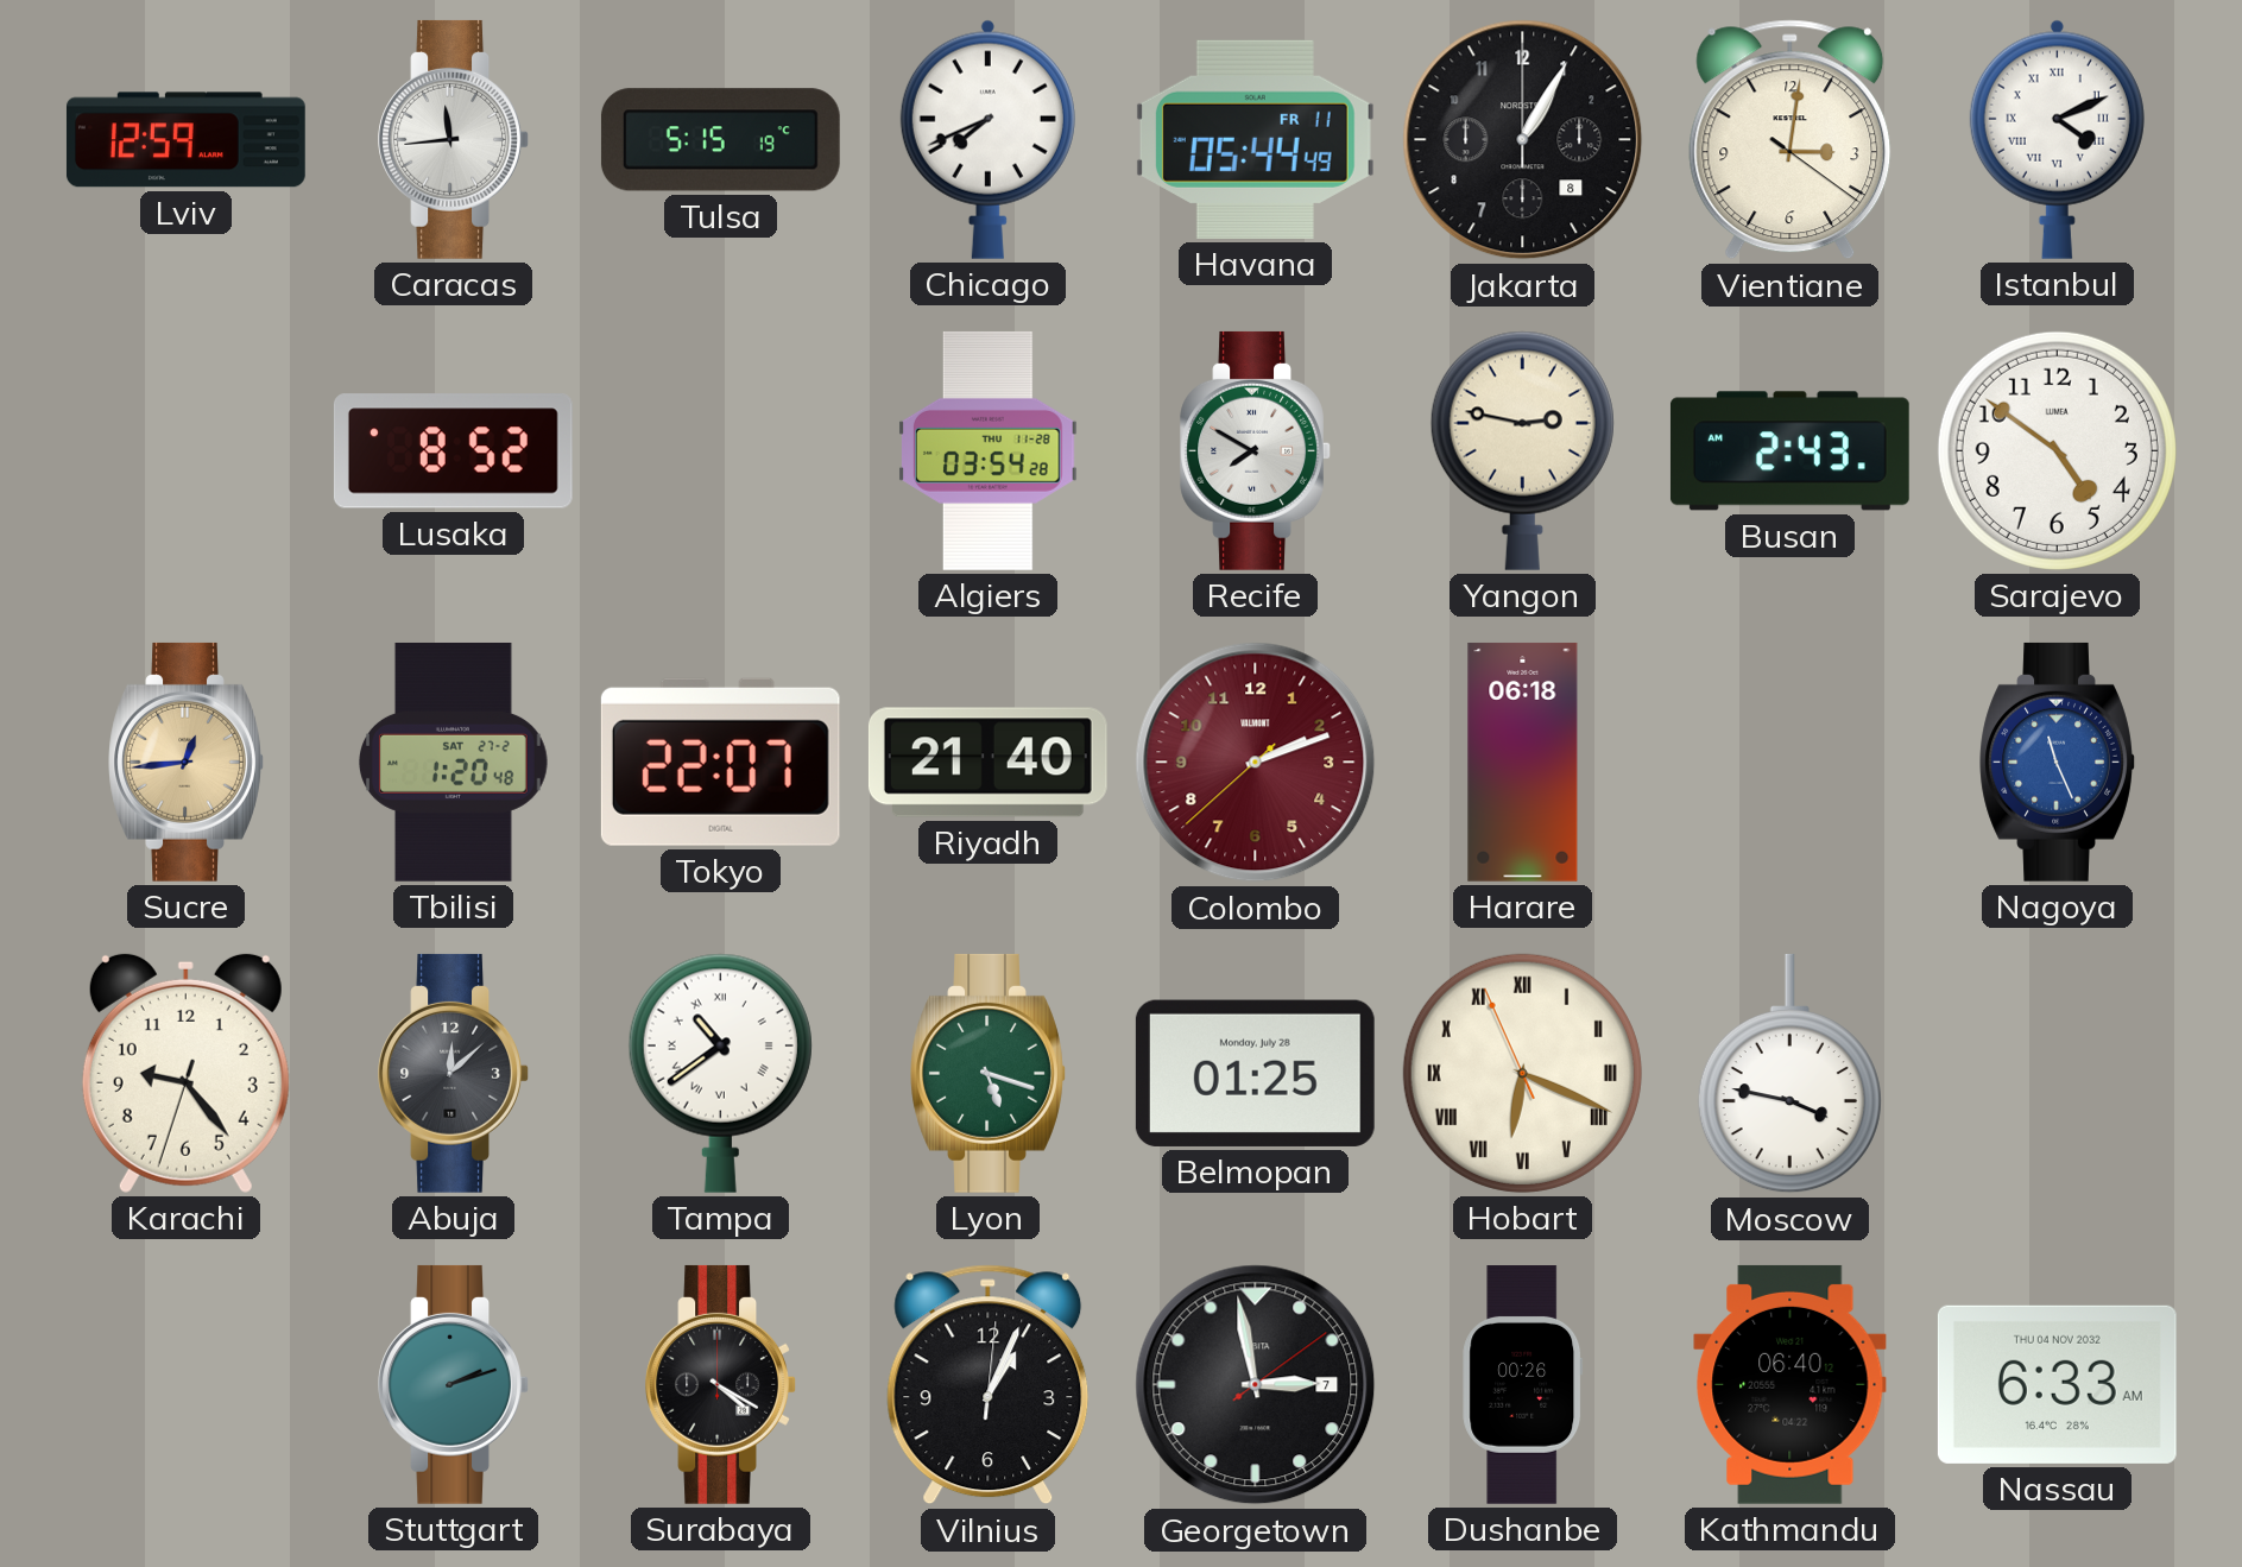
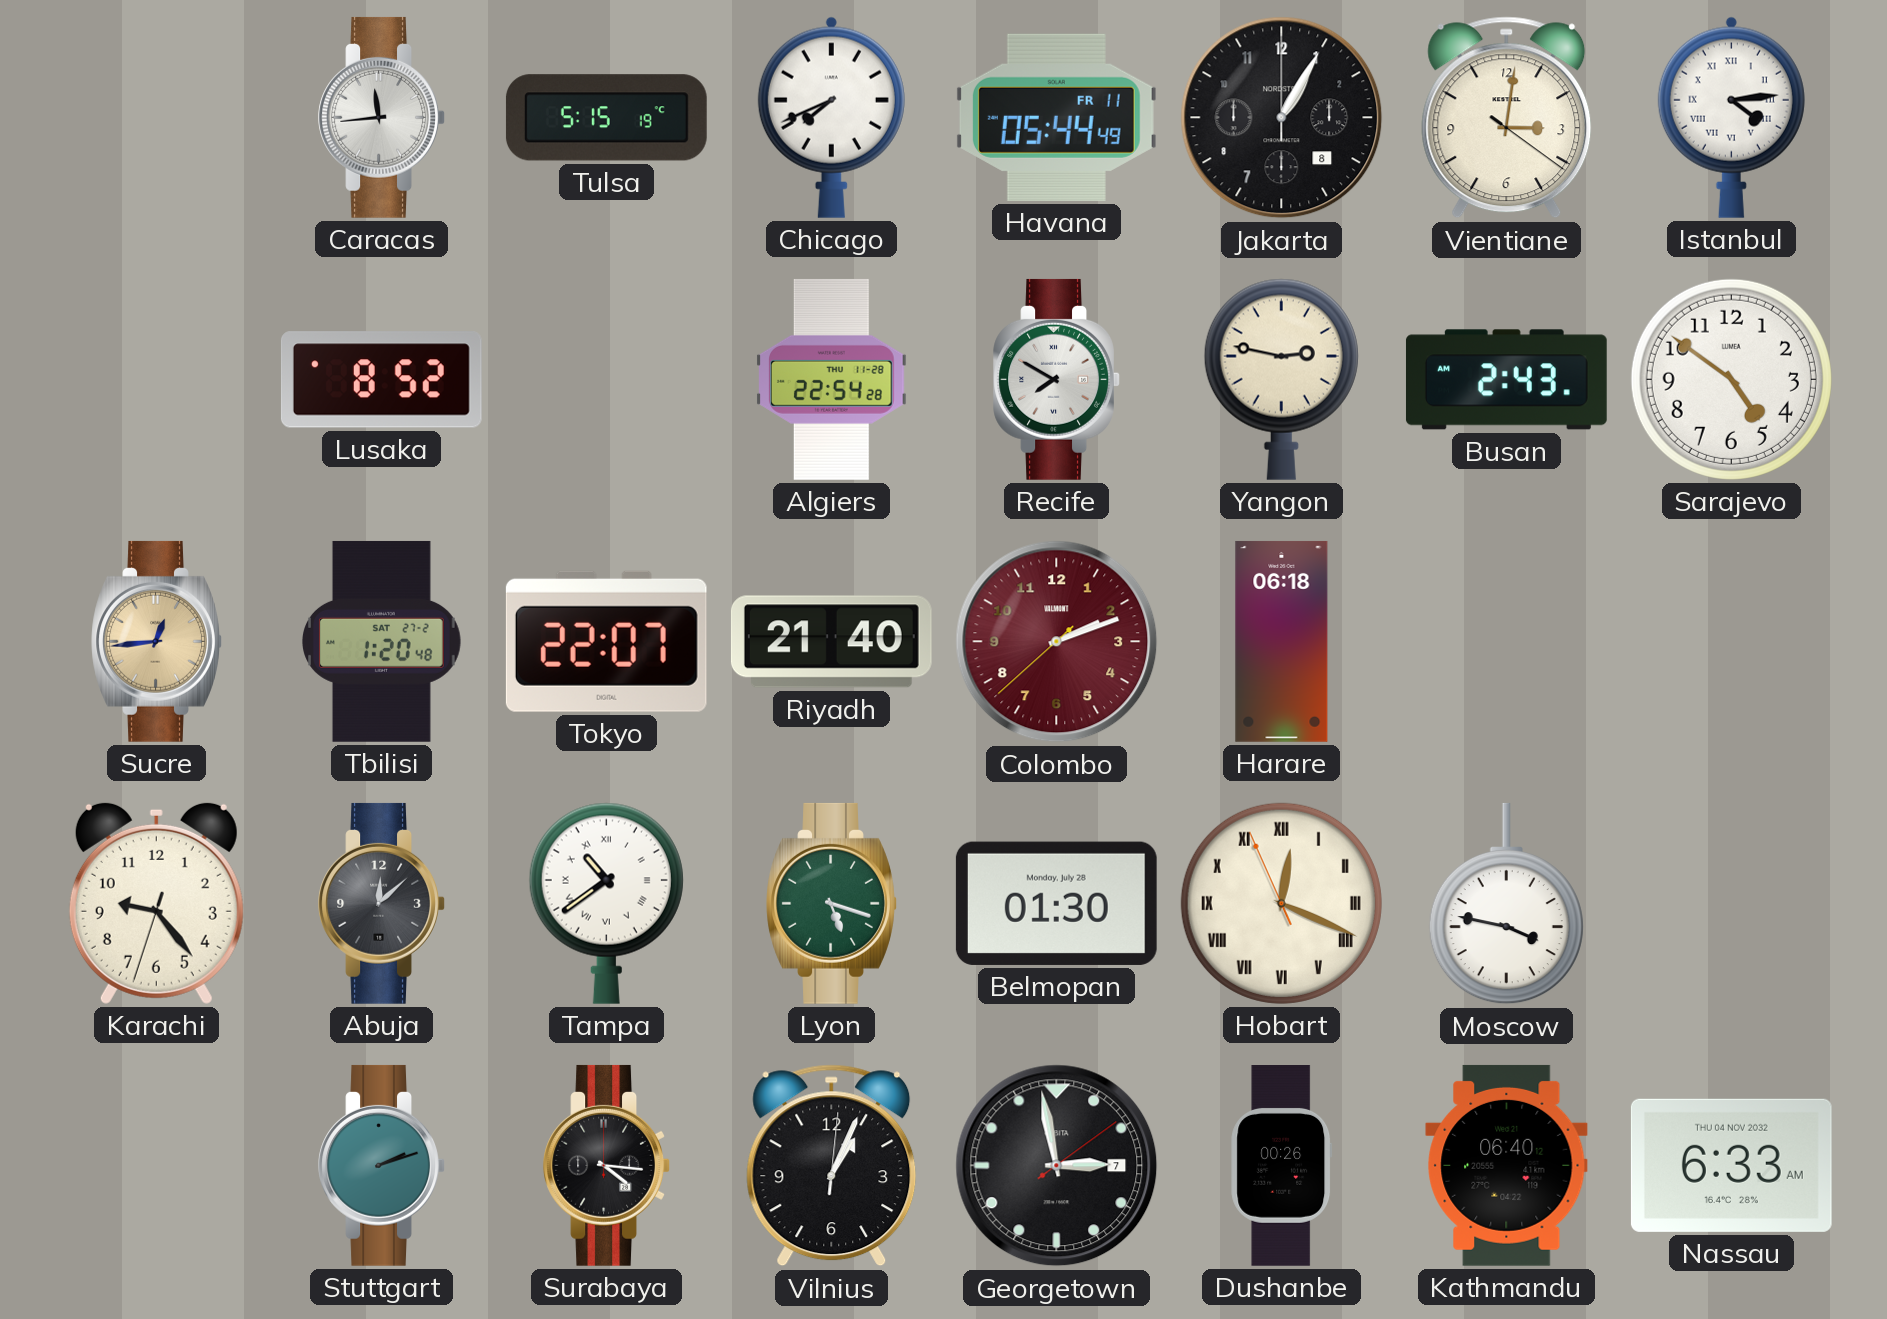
Lviv: 12:59 -> none (185, 140)
Istanbul: 4:11 -> 4:14 (1731, 117)
Algiers: 03:54 -> 22:54 (832, 379)
Nagoya: 11:26 -> none (2058, 762)
Belmopan: 01:25 -> 01:30 (1056, 903)
Hobart: 6:18 -> 12:18 (1281, 903)
Surabaya: 4:20 -> 4:16 (607, 1165)
